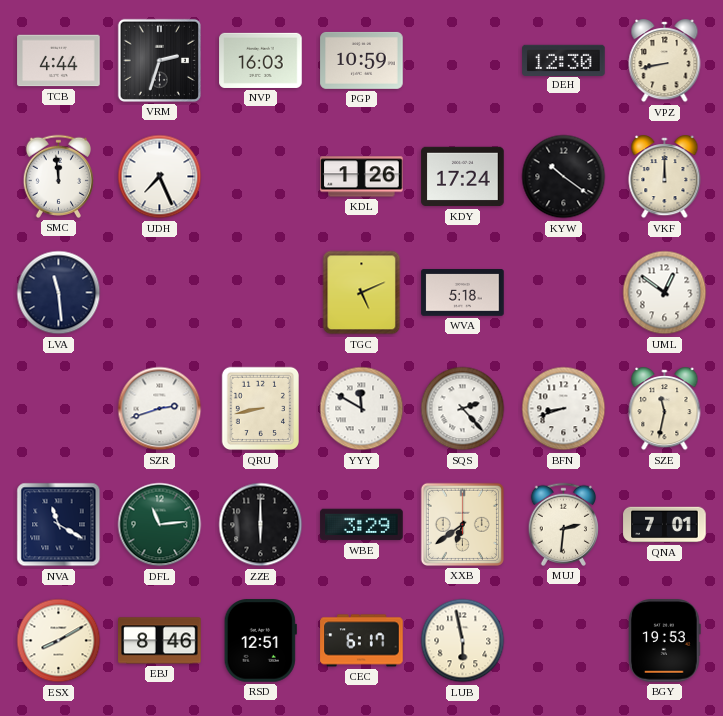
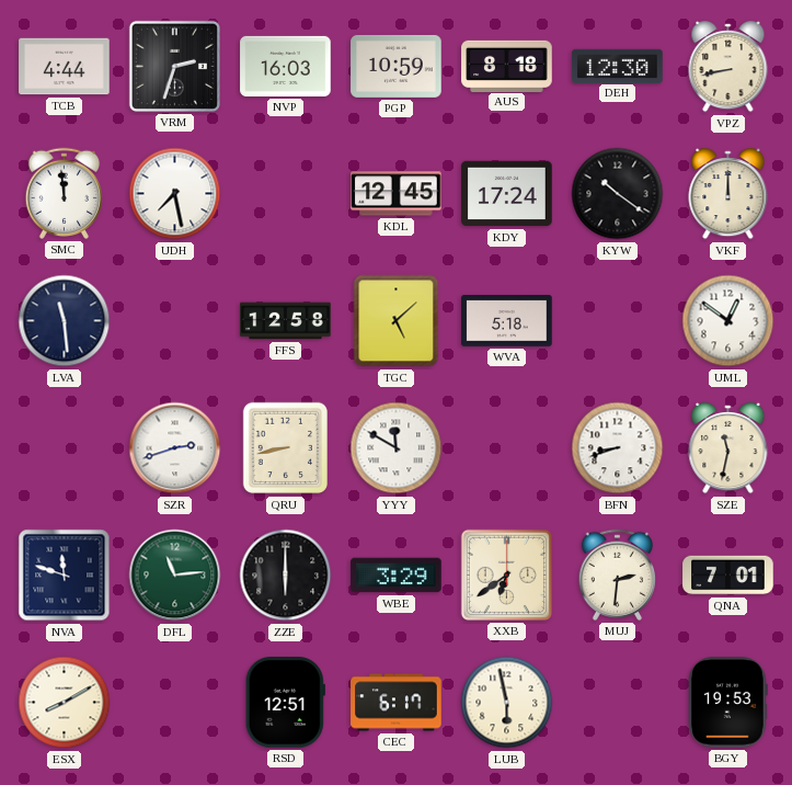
AUS: none -> 8:18 (507, 66)
UDH: 7:26 -> 7:28 (175, 194)
KDL: 1:26 -> 12:45 (397, 194)
FFS: none -> 12:58 (286, 321)
TGC: 5:11 -> 5:08 (397, 321)
SQS: 2:23 -> none (463, 409)
NVA: 11:20 -> 11:48 (65, 576)
EBJ: 8:46 -> none (160, 641)
